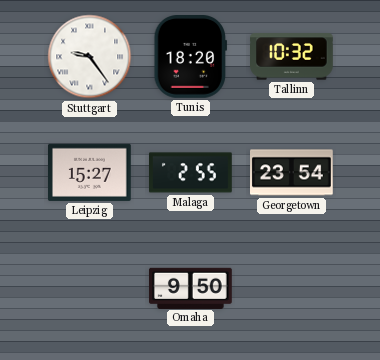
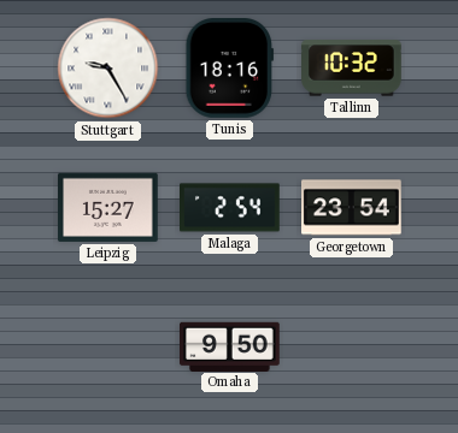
Stuttgart: 9:24 -> 9:25 (108, 69)
Tunis: 18:20 -> 18:16 (230, 69)
Malaga: 2:55 -> 2:54 (230, 208)
